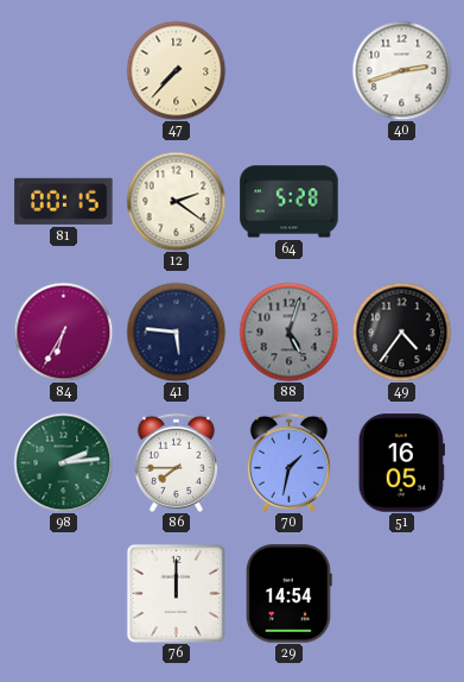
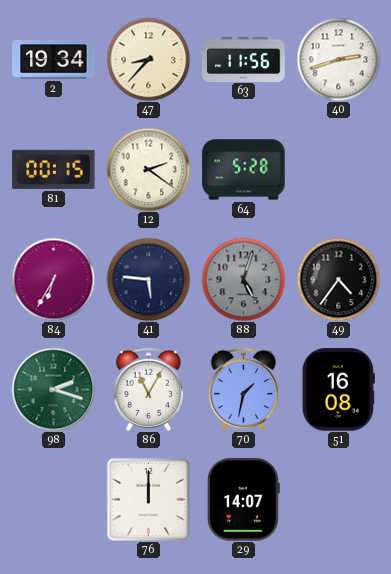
2: none -> 19:34 (54, 60)
47: 7:37 -> 8:37 (148, 59)
63: none -> 11:56 (244, 59)
98: 2:14 -> 2:18 (53, 389)
86: 7:45 -> 11:05 (148, 389)
51: 16:05 -> 16:08 (338, 390)
29: 14:54 -> 14:07 (244, 500)
